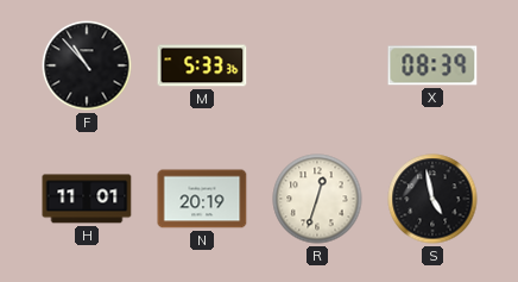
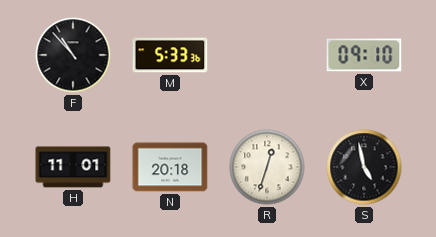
X: 08:39 -> 09:10 (364, 55)
N: 20:19 -> 20:18 (170, 167)
